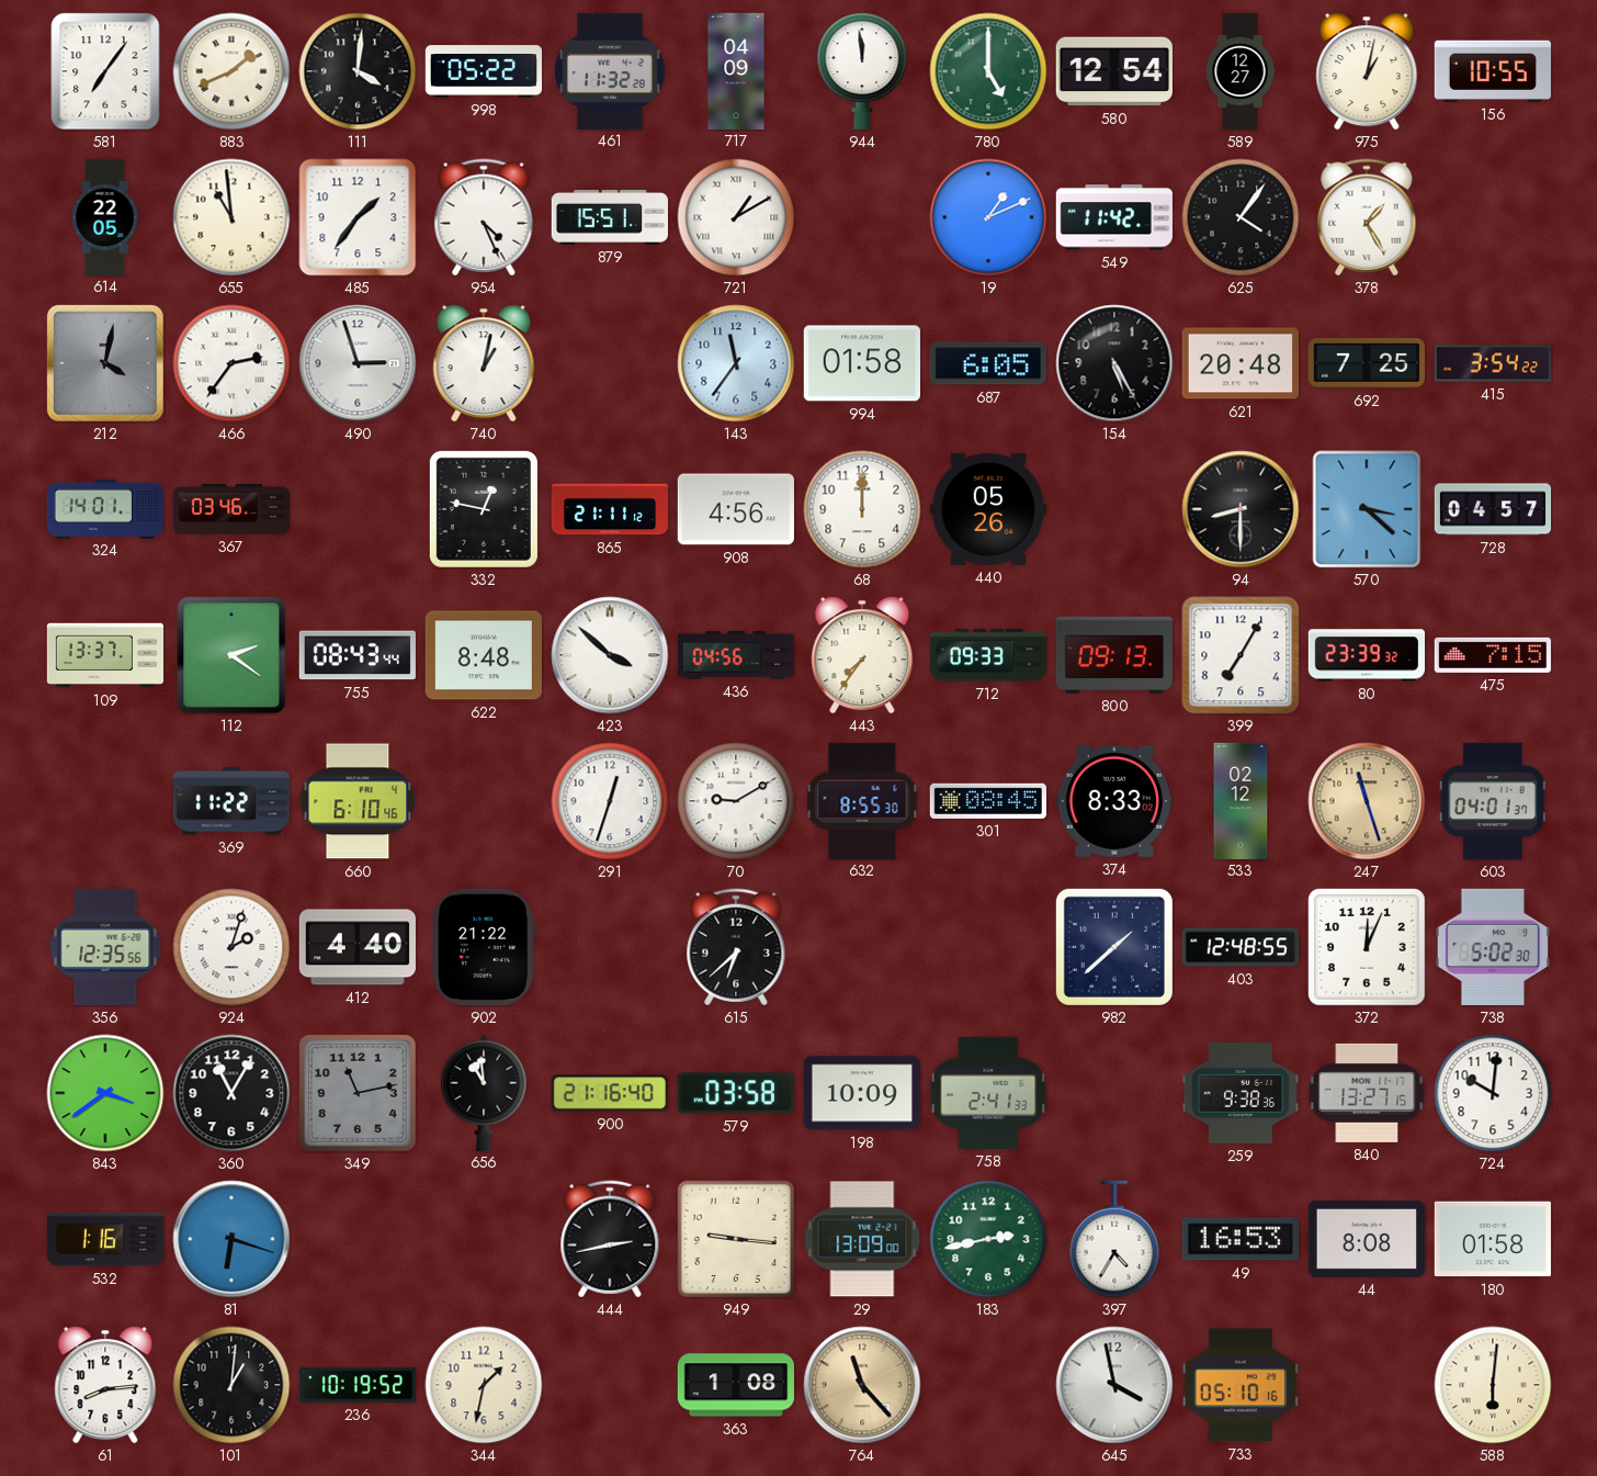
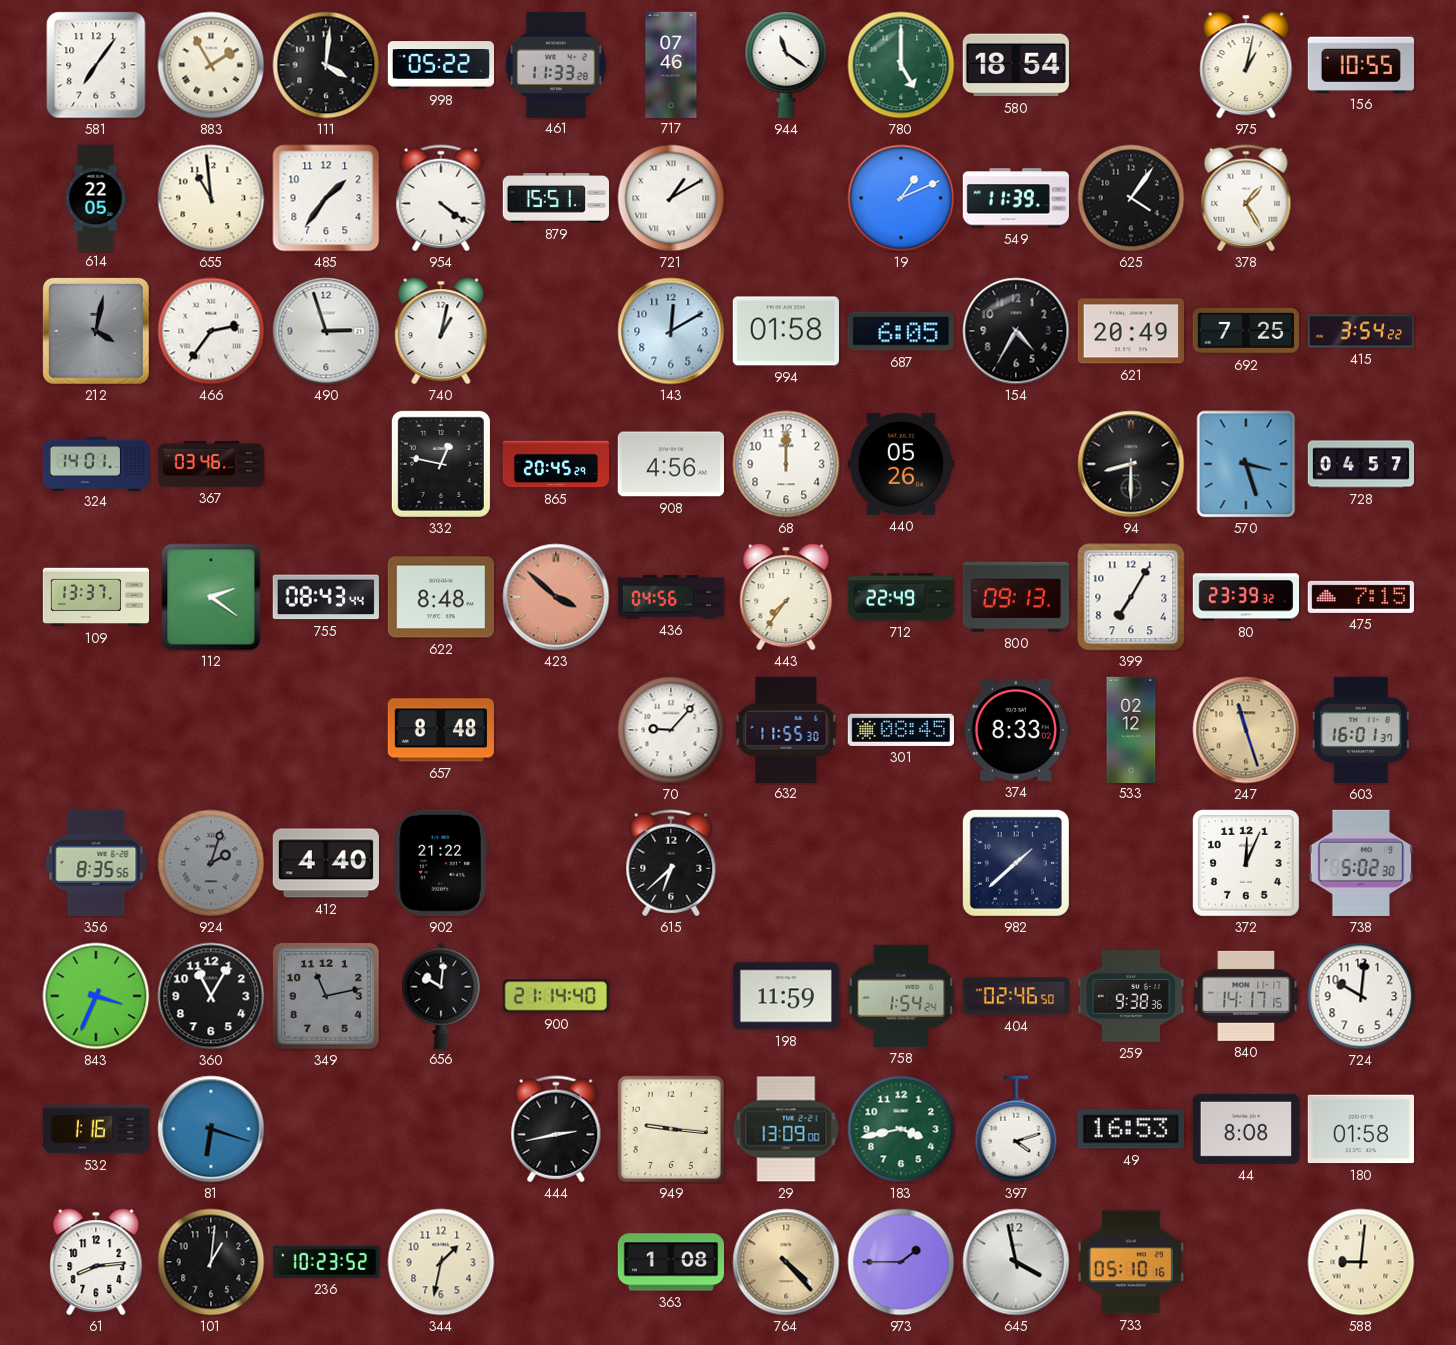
883: 1:41 -> 1:55 (211, 65)
461: 11:32 -> 11:33 (556, 64)
717: 04:09 -> 07:46 (671, 64)
944: 11:59 -> 11:21 (786, 65)
580: 12:54 -> 18:54 (1016, 65)
589: 12:27 -> none (1241, 71)
954: 4:26 -> 4:21 (441, 198)
549: 11:42 -> 11:39 (1016, 198)
143: 11:36 -> 12:10 (671, 331)
154: 5:25 -> 4:35 (1016, 331)
621: 20:48 -> 20:49 (1131, 331)
865: 21:11 -> 20:45 (556, 464)
570: 3:22 -> 3:27 (1246, 464)
423 dial: white -> salmon (556, 597)
712: 09:33 -> 22:49 (900, 597)
369: 11:22 -> none (230, 801)
660: 6:10 -> none (358, 801)
657: none -> 8:48 (441, 730)
291: 12:33 -> none (610, 801)
70: 9:10 -> 9:07 (671, 730)
632: 8:55 -> 11:55 (786, 729)
603: 04:01 -> 16:01 (1361, 730)
356: 12:35 -> 8:35 (96, 863)
924 dial: white -> grey (211, 863)
403: 12:48 -> none (1241, 947)
843: 3:39 -> 3:34 (96, 996)
656: 10:59 -> 10:01 (441, 995)
900: 21:16 -> 21:14 (556, 996)
579: 03:58 -> none (736, 1093)
198: 10:09 -> 11:59 (786, 996)
758: 2:41 -> 1:54 (901, 996)
404: none -> 02:46 (1016, 996)
840: 13:27 -> 14:17 (1246, 996)
183: 2:43 -> 3:43 (901, 1129)
397: 4:35 -> 4:12 (1016, 1129)
236: 10:19 -> 10:23 (325, 1262)
764: 11:23 -> 4:23 (786, 1262)
973: none -> 1:45 (901, 1262)
588: 6:01 -> 9:01 (1361, 1262)
